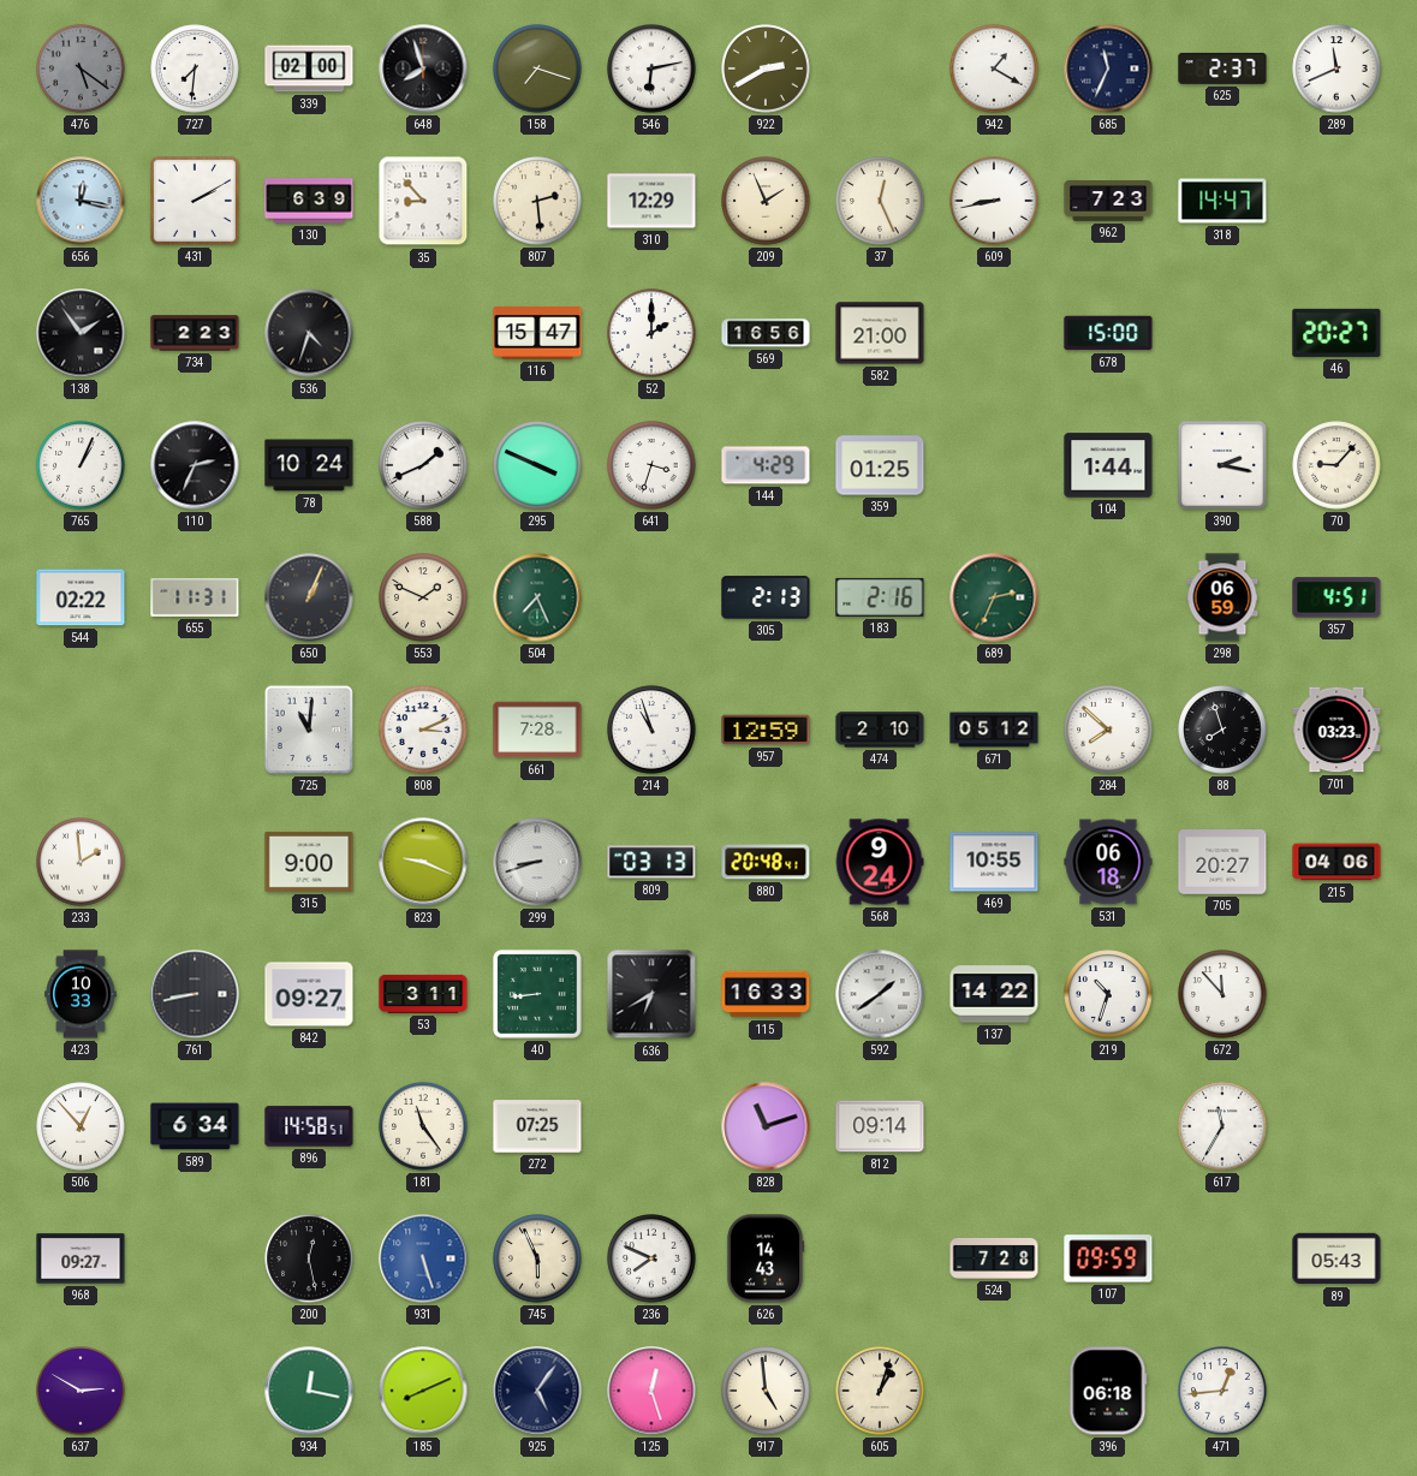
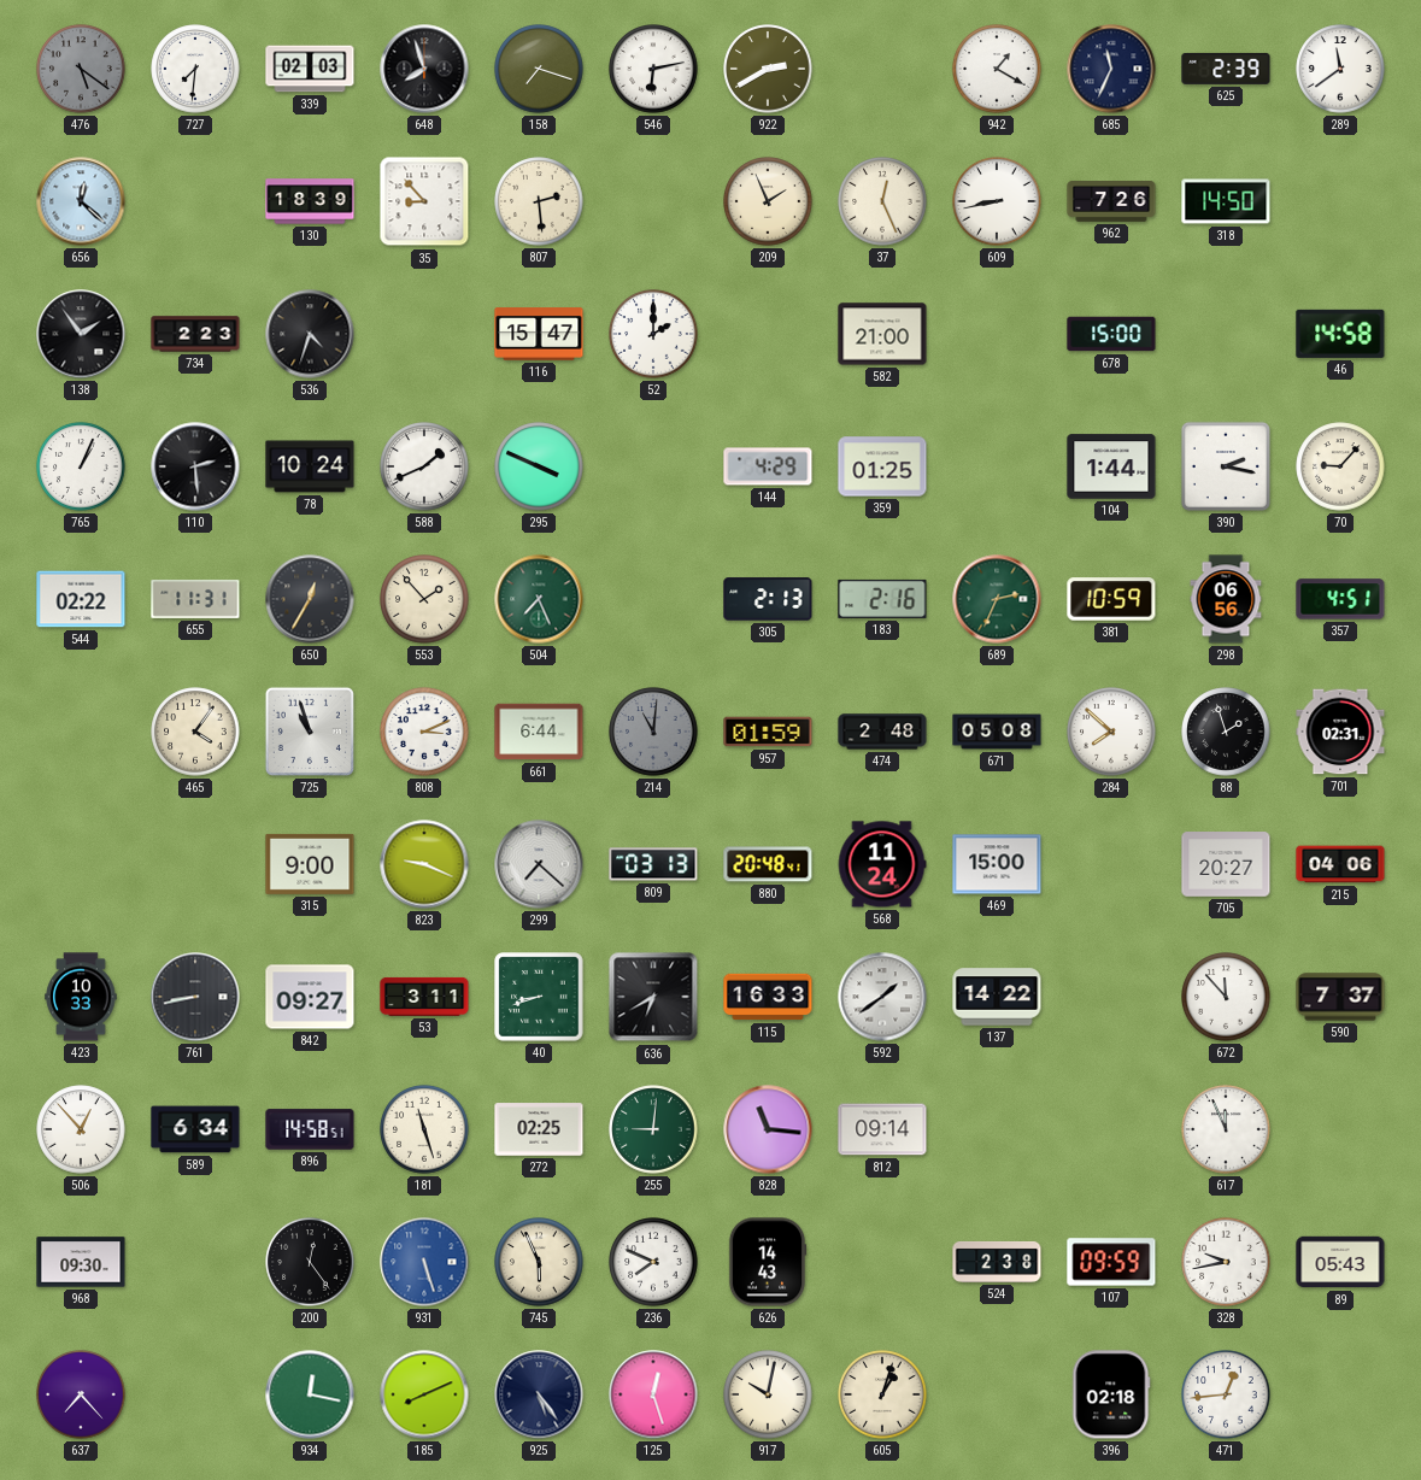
339: 02:00 -> 02:03 (310, 69)
625: 2:37 -> 2:39 (1226, 69)
289: 11:41 -> 11:39 (1340, 69)
656: 12:17 -> 12:22 (81, 201)
431: 2:10 -> none (195, 201)
130: 6:39 -> 18:39 (310, 201)
310: 12:29 -> none (651, 201)
962: 7:23 -> 7:26 (1111, 202)
318: 14:47 -> 14:50 (1226, 201)
569: 16:56 -> none (766, 333)
46: 20:27 -> 14:58 (1340, 334)
110: 2:34 -> 2:29 (195, 466)
641: 3:33 -> none (651, 465)
650: 1:04 -> 12:35 (310, 599)
553: 1:49 -> 1:53 (424, 599)
381: none -> 10:59 (1111, 599)
298: 06:59 -> 06:56 (1226, 599)
465: none -> 4:06 (195, 732)
725: 11:01 -> 10:57 (310, 732)
661: 7:28 -> 6:44 (539, 732)
214: 10:57 -> 11:01 (653, 732)
214 dial: white -> grey (653, 732)
957: 12:59 -> 01:59 (768, 732)
474: 2:10 -> 2:48 (882, 732)
671: 05:12 -> 05:08 (997, 732)
88: 7:57 -> 1:57 (1226, 732)
701: 03:23 -> 02:31 (1340, 732)
233: 1:59 -> none (81, 862)
299: 8:42 -> 7:22 (539, 864)
568: 9:24 -> 11:24 (882, 864)
469: 10:55 -> 15:00 (997, 864)
531: 06:18 -> none (1108, 862)
40: 8:44 -> 8:42 (539, 997)
219: 10:33 -> none (1108, 994)
590: none -> 7:37 (1340, 997)
181: 11:24 -> 11:27 (424, 1129)
272: 07:25 -> 02:25 (539, 1129)
255: none -> 9:01 (653, 1129)
828: 11:12 -> 11:16 (768, 1129)
617: 11:35 -> 11:56 (1226, 1129)
968: 09:27 -> 09:30 (81, 1262)
200: 12:28 -> 12:24 (310, 1262)
524: 7:28 -> 2:38 (997, 1262)
328: none -> 9:43 (1226, 1262)
637: 2:50 -> 7:23 (81, 1394)
925: 5:06 -> 5:24 (539, 1394)
917: 4:59 -> 10:02 (768, 1394)
396: 06:18 -> 02:18 (1111, 1394)
